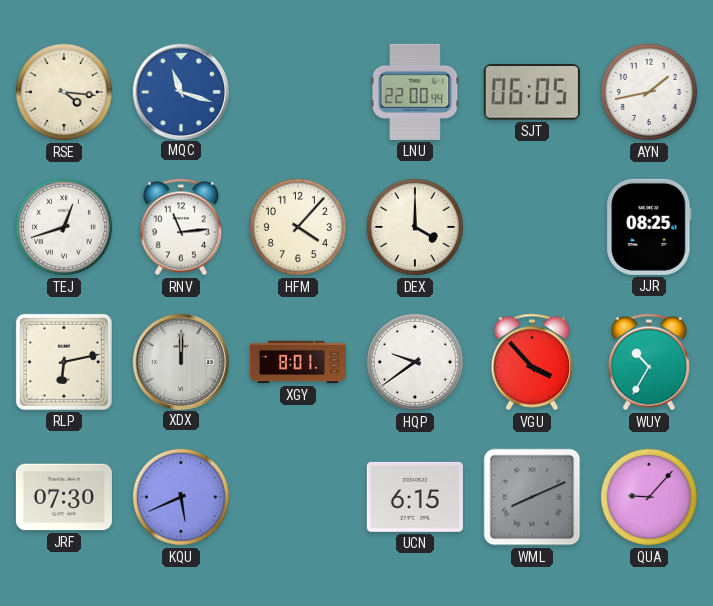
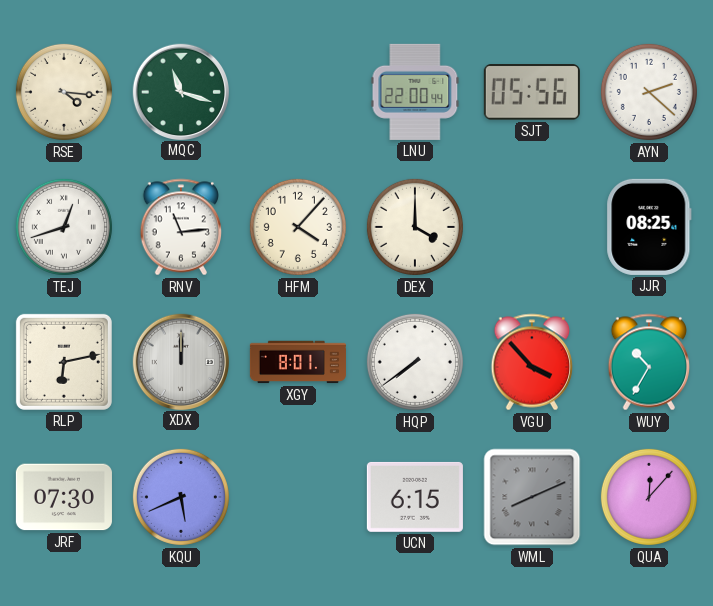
MQC dial: blue -> green (180, 91)
SJT: 06:05 -> 05:56 (532, 92)
AYN: 1:43 -> 2:22 (649, 92)
HQP: 9:39 -> 7:39 (415, 362)
QUA: 9:07 -> 12:07 (649, 497)
